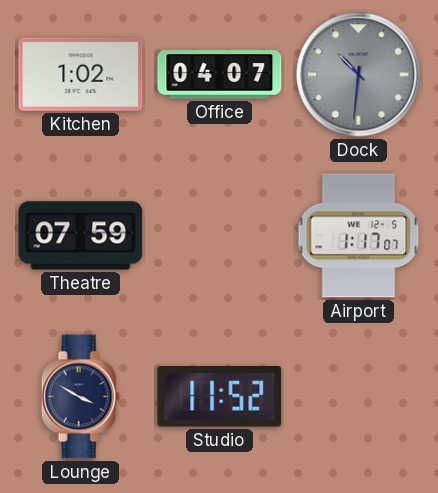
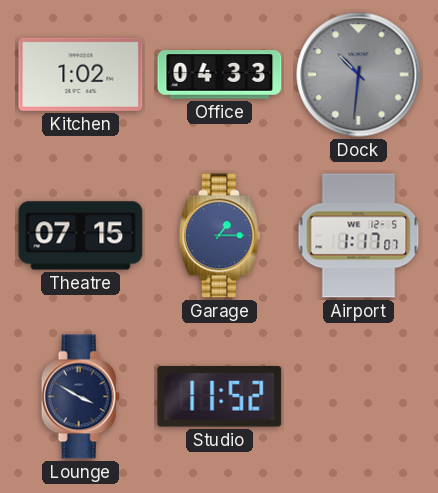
Office: 04:07 -> 04:33 (220, 75)
Theatre: 07:59 -> 07:15 (81, 236)
Garage: none -> 1:15 (219, 236)
